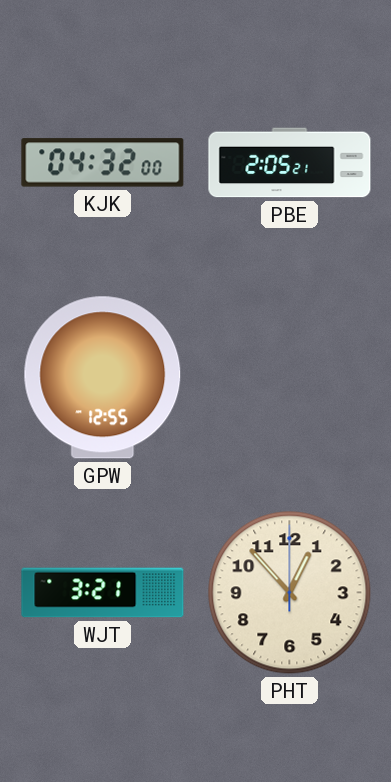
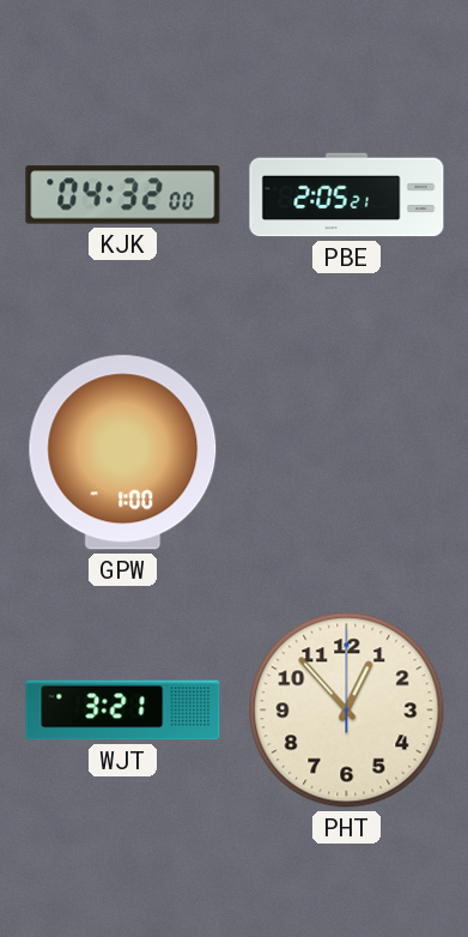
GPW: 12:55 -> 1:00 (123, 453)
